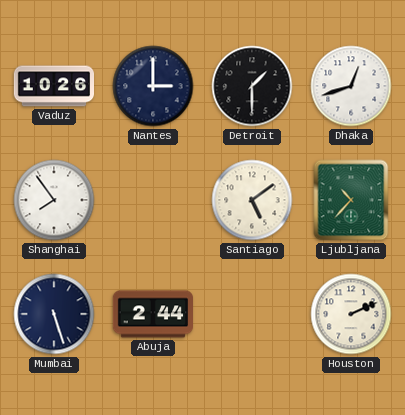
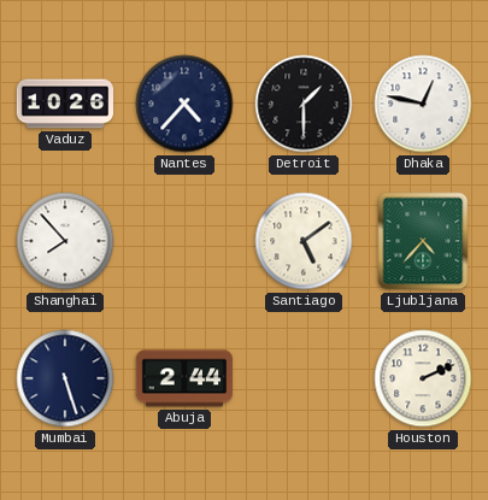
Nantes: 3:00 -> 4:37 (184, 104)
Dhaka: 12:42 -> 12:47 (423, 104)
Shanghai: 7:54 -> 7:53 (65, 241)
Ljubljana: 10:37 -> 4:37 (423, 241)
